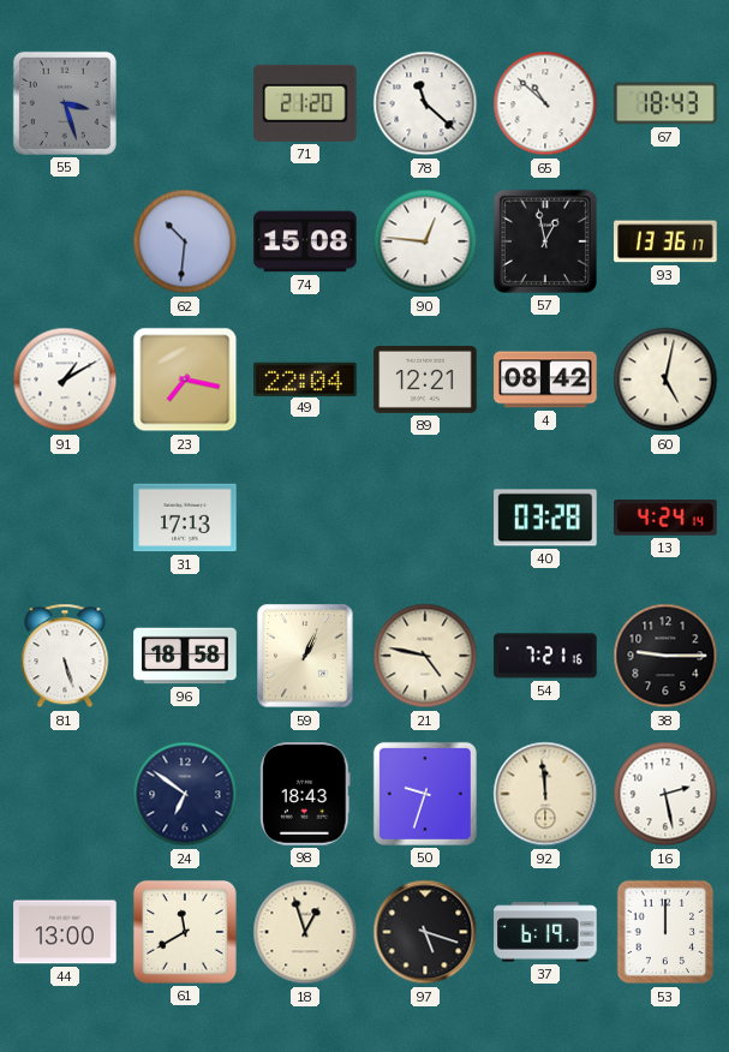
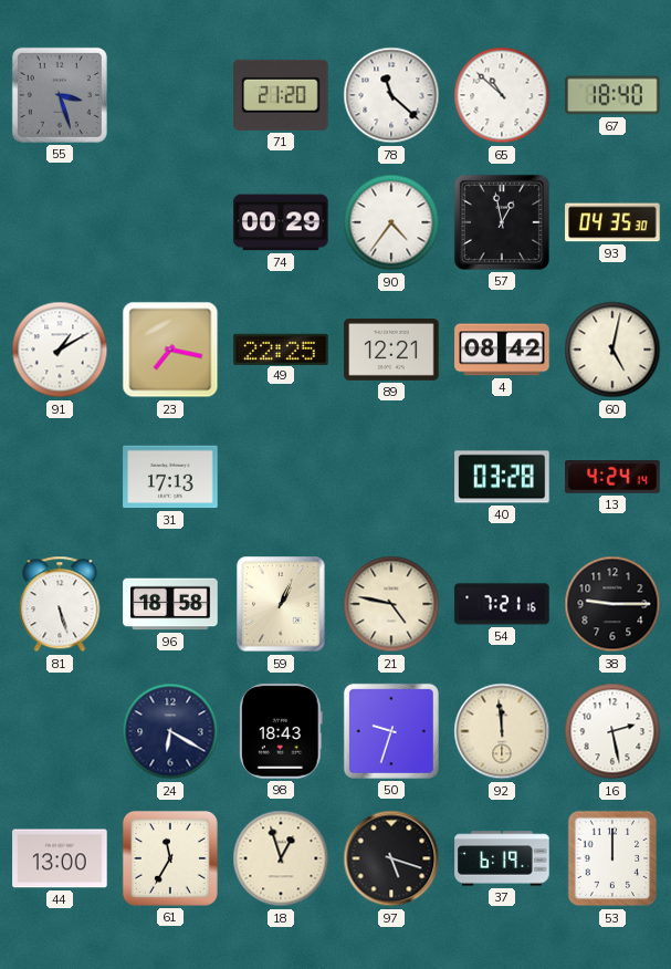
67: 18:43 -> 18:40 (612, 95)
62: 10:31 -> none (185, 241)
74: 15:08 -> 00:29 (281, 222)
90: 12:46 -> 4:36 (391, 222)
93: 13:36 -> 04:35 (612, 222)
49: 22:04 -> 22:25 (281, 348)
24: 6:51 -> 6:20 (170, 731)
61: 11:40 -> 11:35 (170, 858)
